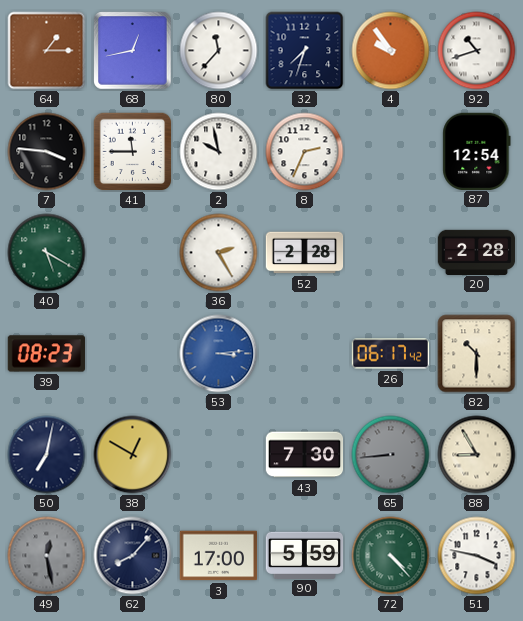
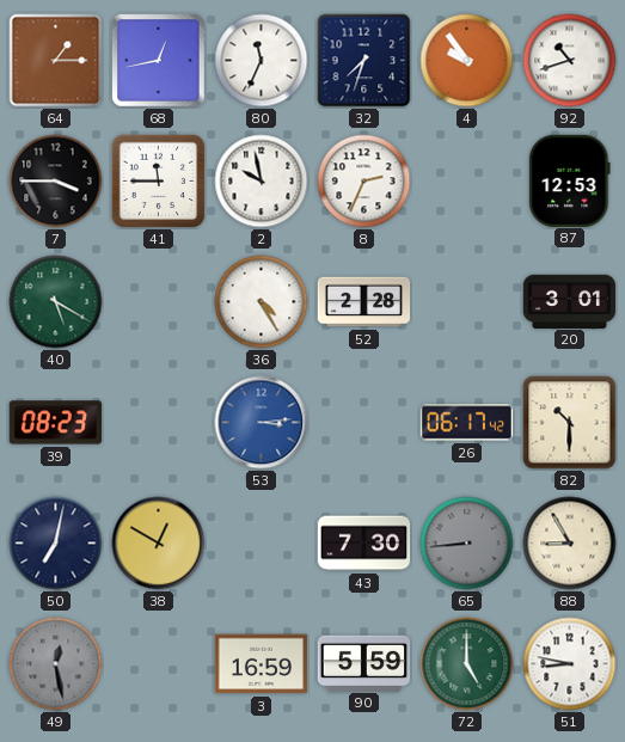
80: 11:37 -> 11:34 (262, 61)
7: 3:46 -> 3:45 (56, 182)
87: 12:54 -> 12:53 (570, 180)
36: 2:25 -> 4:25 (262, 302)
20: 2:28 -> 3:01 (570, 301)
62: 8:07 -> none (133, 556)
3: 17:00 -> 16:59 (262, 664)
72: 4:23 -> 5:00 (467, 664)
51: 3:47 -> 8:47 (570, 664)
